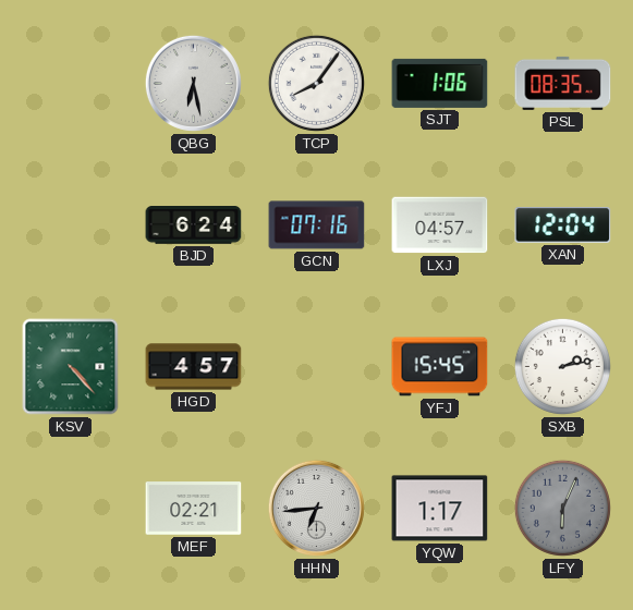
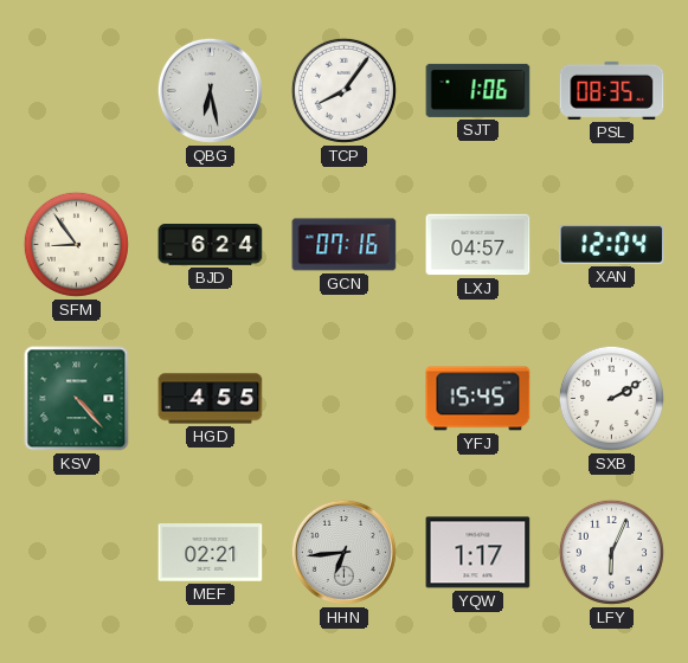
SFM: none -> 8:54 (76, 244)
HGD: 4:57 -> 4:55 (211, 399)
SXB: 2:13 -> 2:10 (611, 398)
LFY dial: grey -> white (611, 552)
